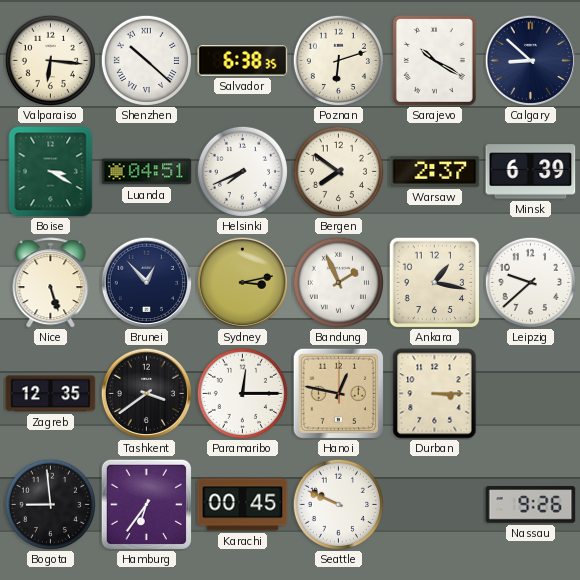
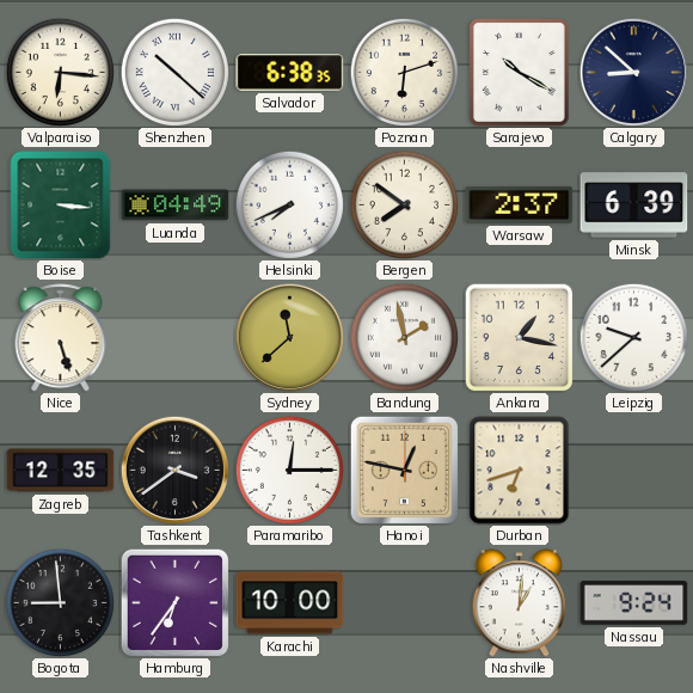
Boise: 3:20 -> 3:16 (61, 206)
Luanda: 04:51 -> 04:49 (176, 206)
Brunei: 12:53 -> none (146, 282)
Sydney: 3:13 -> 11:38 (289, 337)
Bandung: 1:56 -> 1:58 (404, 337)
Durban: 3:15 -> 6:42 (520, 471)
Karachi: 00:45 -> 10:00 (290, 603)
Seattle: 9:49 -> none (338, 504)
Nashville: none -> 1:01 (519, 603)
Nassau: 9:26 -> 9:24 (634, 603)
